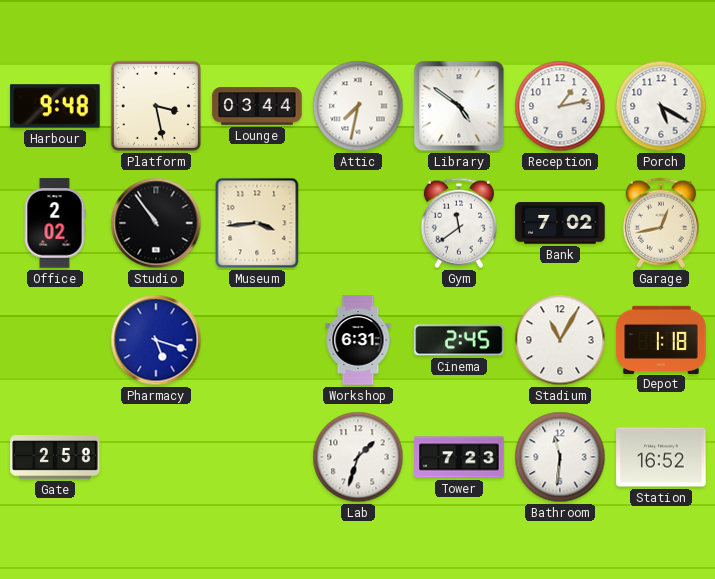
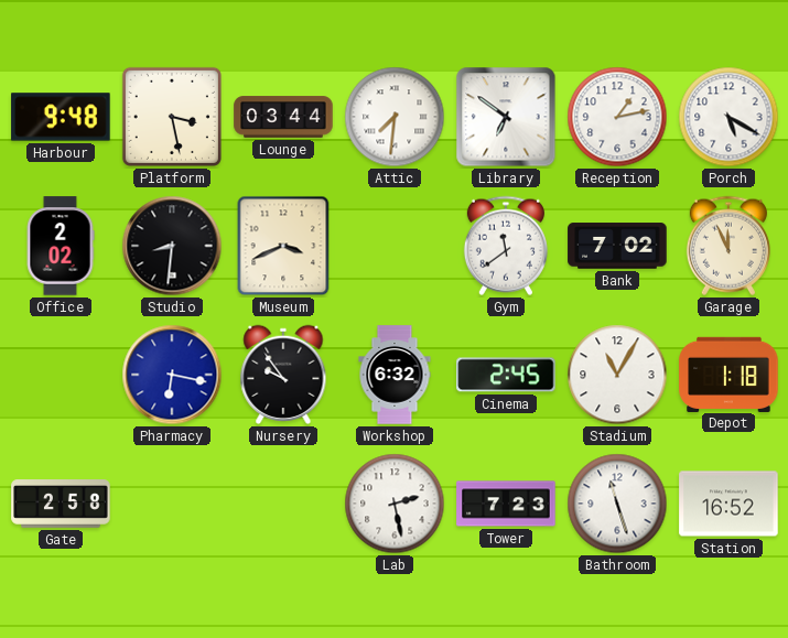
Attic: 7:32 -> 7:31 (395, 117)
Library: 4:51 -> 6:51 (506, 117)
Studio: 10:54 -> 8:31 (172, 246)
Museum: 3:44 -> 3:41 (283, 246)
Garage: 12:43 -> 11:56 (728, 246)
Pharmacy: 5:18 -> 6:17 (172, 375)
Nursery: none -> 9:54 (283, 375)
Workshop: 6:31 -> 6:32 (395, 375)
Lab: 1:33 -> 2:28 (395, 504)
Bathroom: 11:31 -> 11:27 (617, 504)
